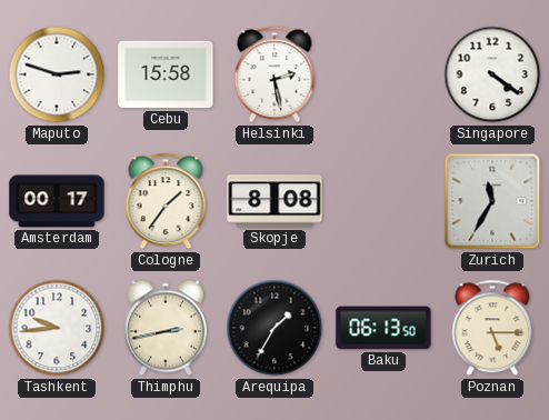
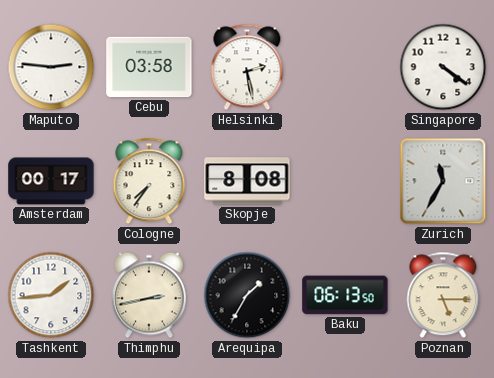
Maputo: 2:48 -> 2:46 (51, 67)
Cebu: 15:58 -> 03:58 (149, 67)
Cologne: 1:36 -> 7:36 (149, 181)
Tashkent: 9:44 -> 1:44 (51, 295)
